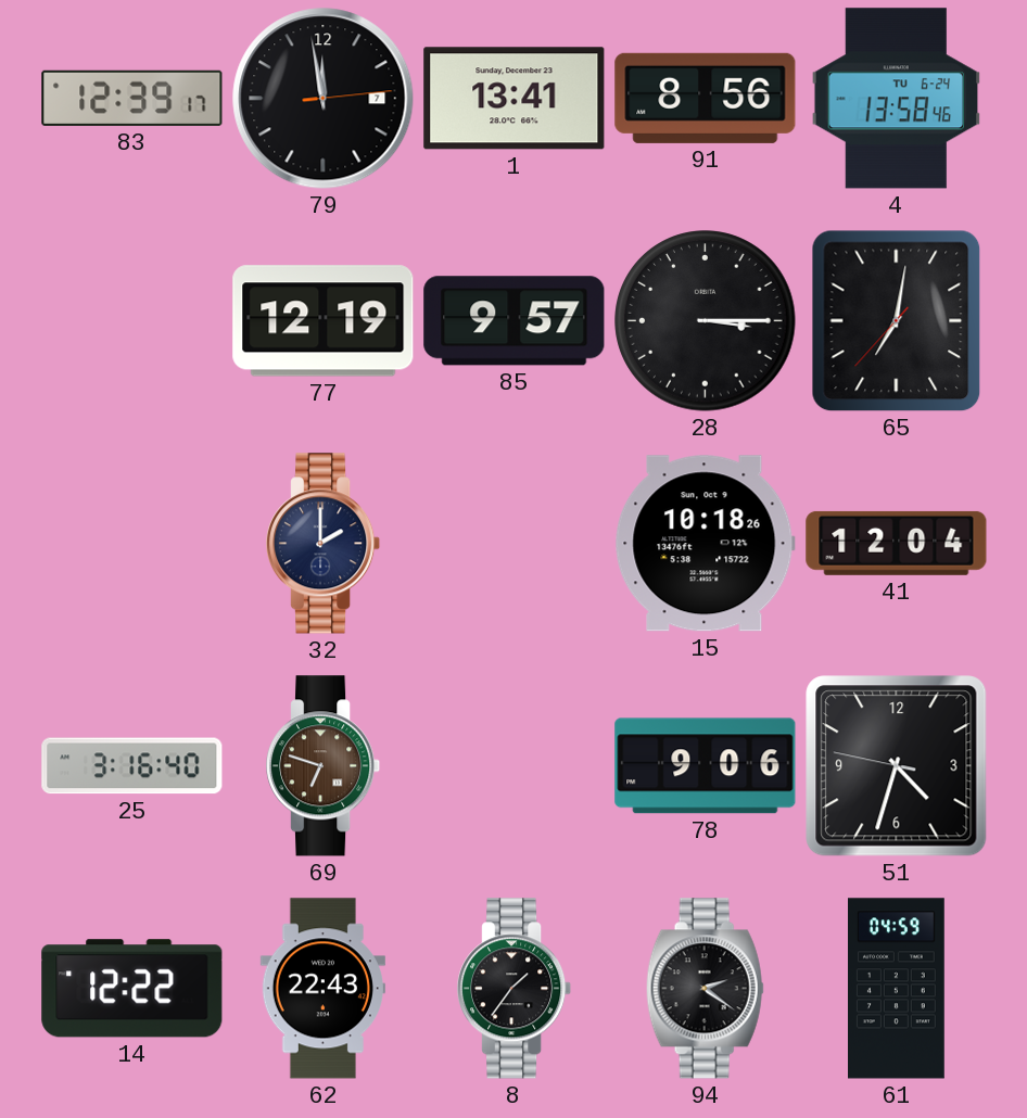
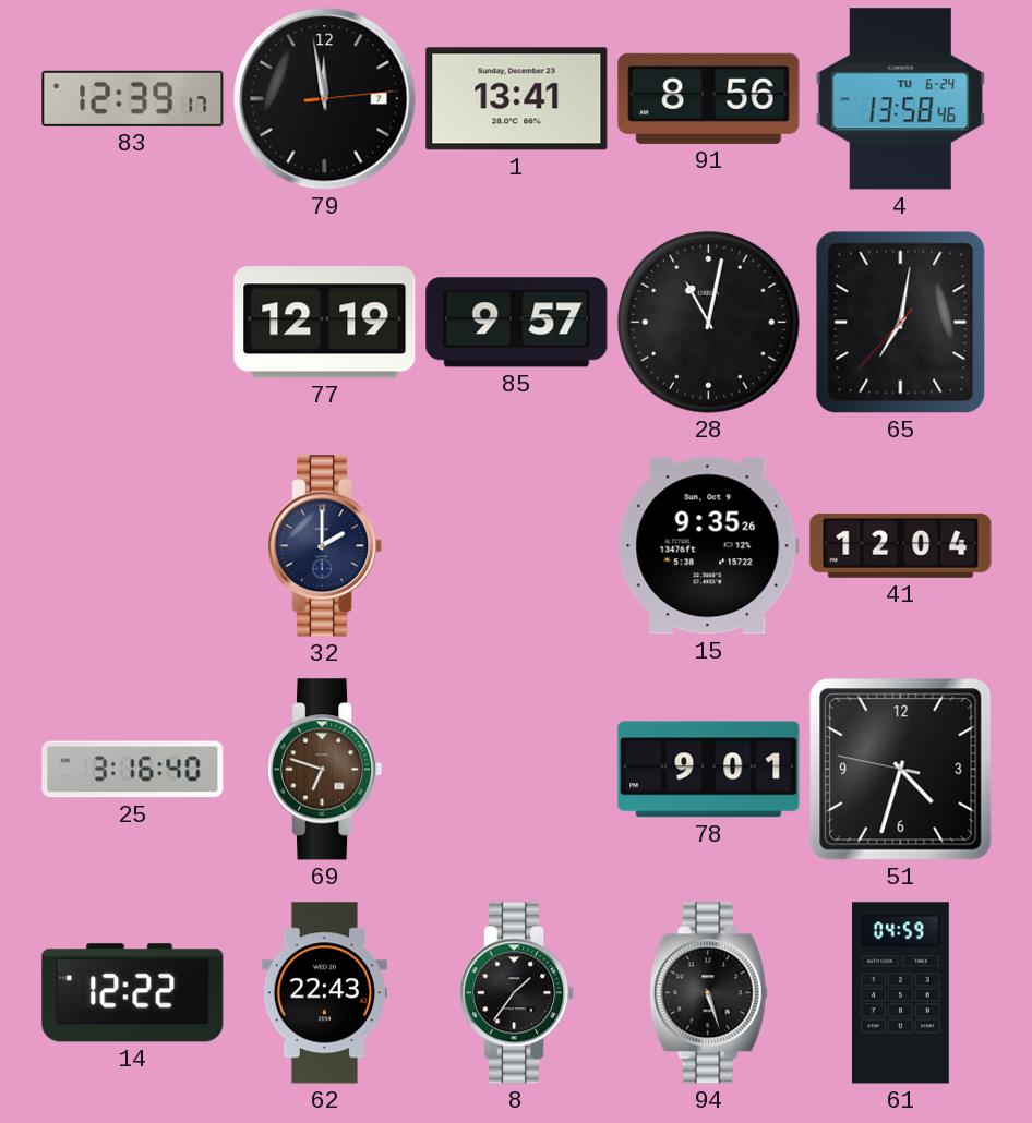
28: 3:15 -> 11:02 (709, 323)
15: 10:18 -> 9:35 (708, 546)
78: 9:06 -> 9:01 (709, 770)
94: 2:21 -> 5:27 (708, 993)
